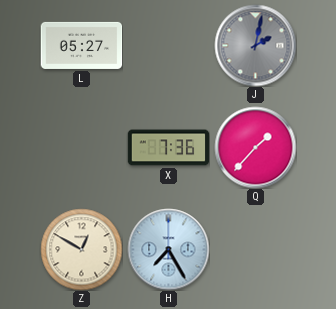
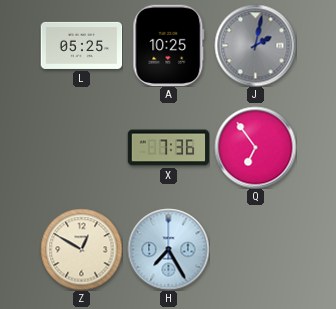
L: 05:27 -> 05:25 (81, 45)
A: none -> 10:25 (169, 45)
Q: 1:37 -> 6:54 (255, 147)
